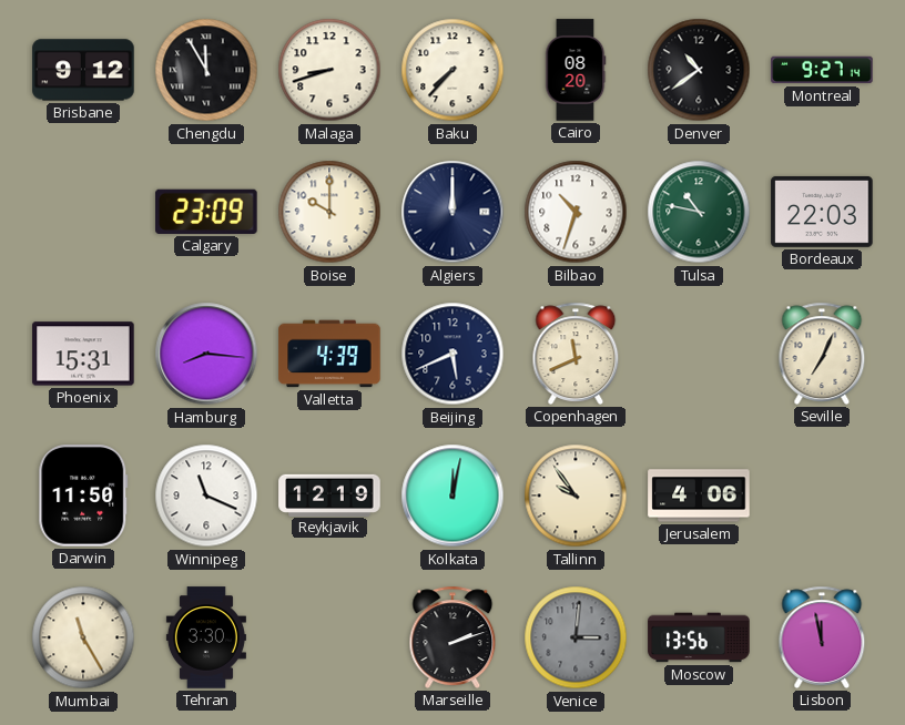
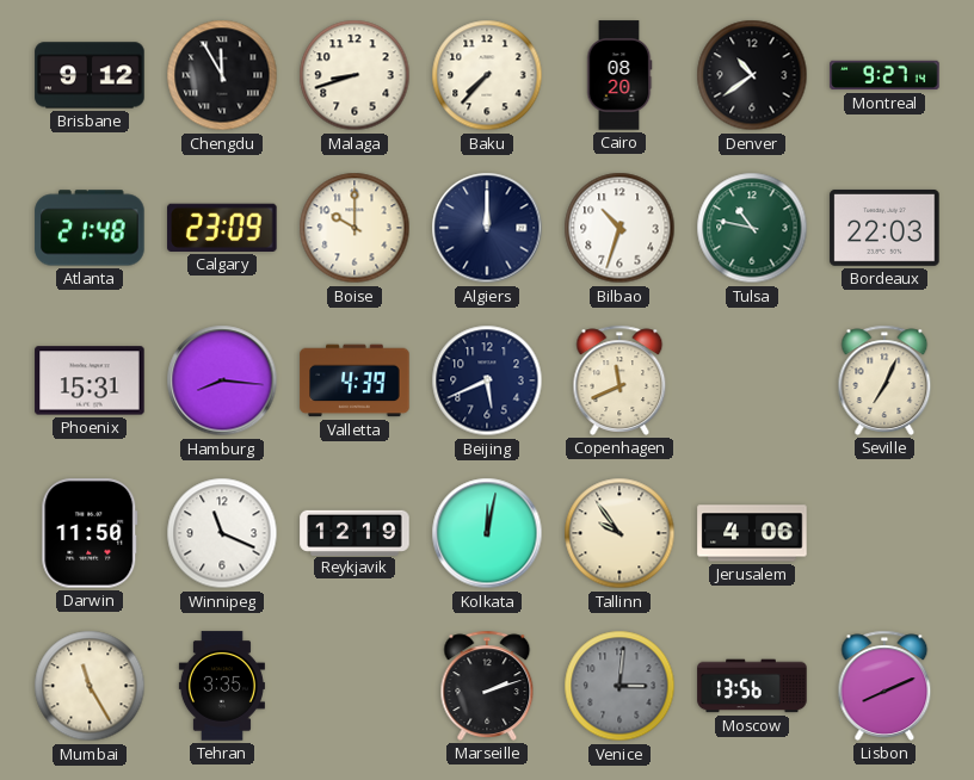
Atlanta: none -> 21:48 (90, 228)
Tehran: 3:30 -> 3:35 (222, 686)
Lisbon: 11:58 -> 8:11 (884, 686)
